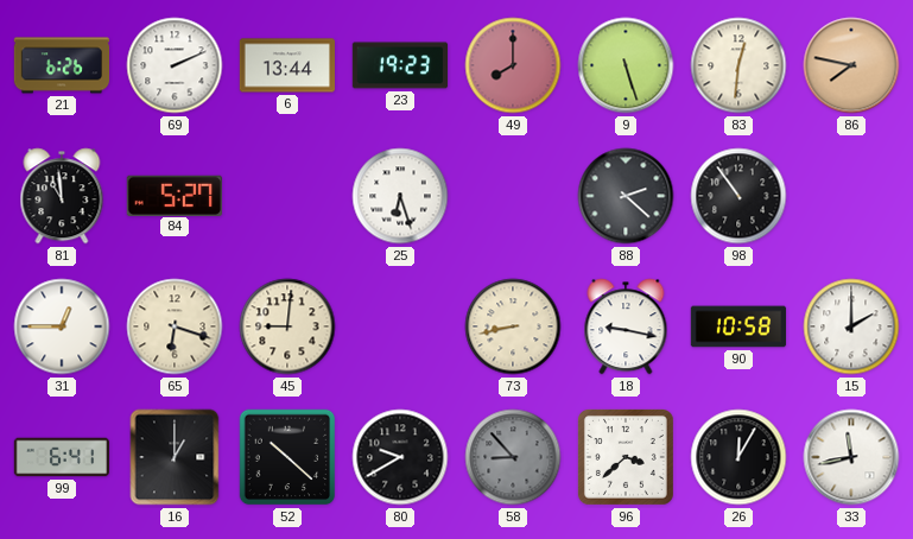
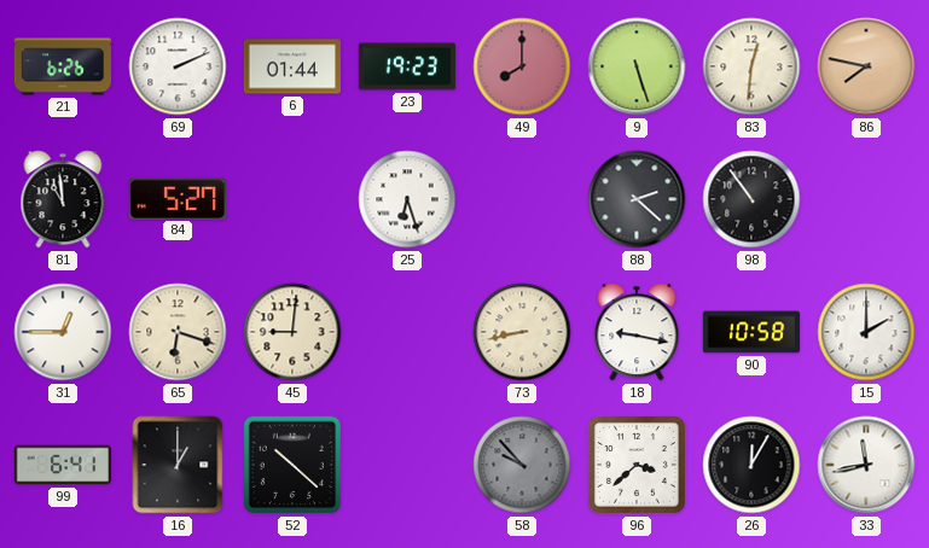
6: 13:44 -> 01:44 (291, 66)
80: 9:40 -> none (400, 457)
58: 8:53 -> 9:53 (522, 465)
